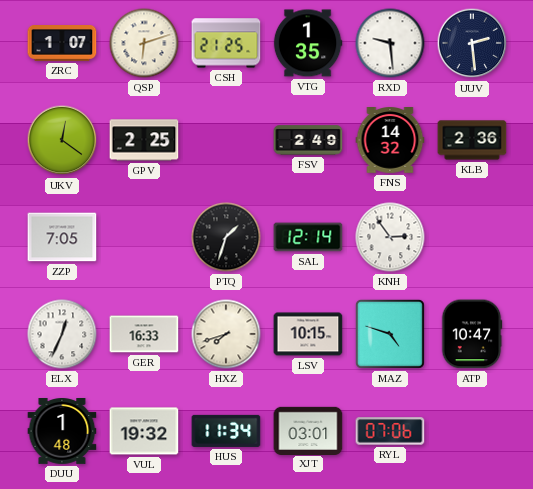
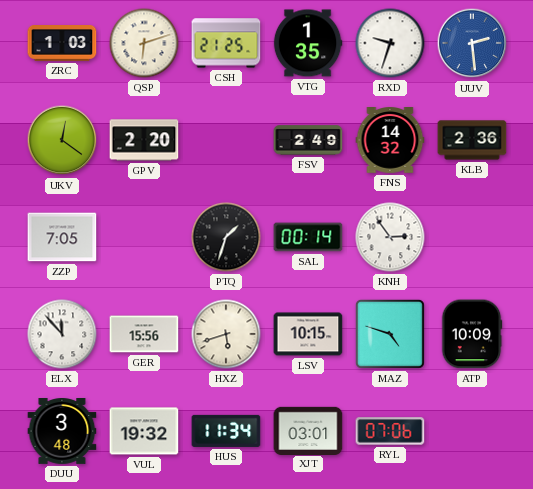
ZRC: 1:07 -> 1:03 (62, 44)
RXD: 9:29 -> 9:33 (390, 43)
UUV dial: navy -> blue (472, 43)
GPV: 2:25 -> 2:20 (144, 140)
SAL: 12:14 -> 00:14 (308, 237)
ELX: 12:34 -> 11:53 (62, 334)
GER: 16:33 -> 15:56 (144, 334)
HXZ: 7:42 -> 5:42 (226, 334)
ATP: 10:47 -> 10:09 (472, 334)
DUU: 1:48 -> 3:48 (62, 432)
